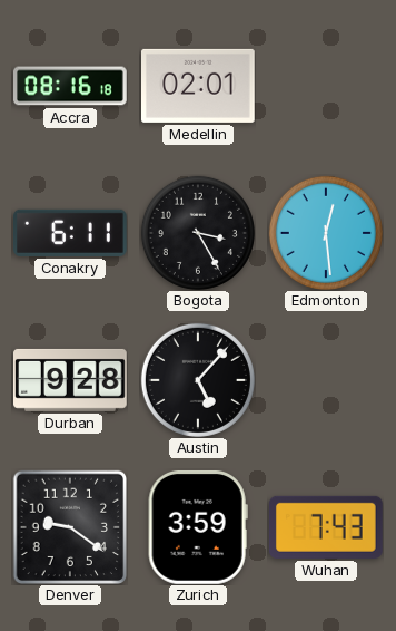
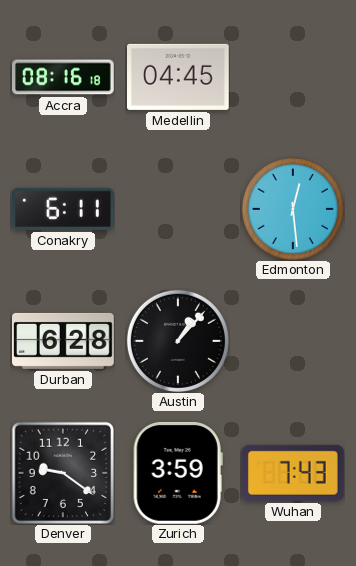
Medellin: 02:01 -> 04:45 (179, 77)
Bogota: 3:25 -> none (198, 233)
Durban: 9:28 -> 6:28 (64, 341)
Austin: 5:07 -> 1:07 (178, 341)
